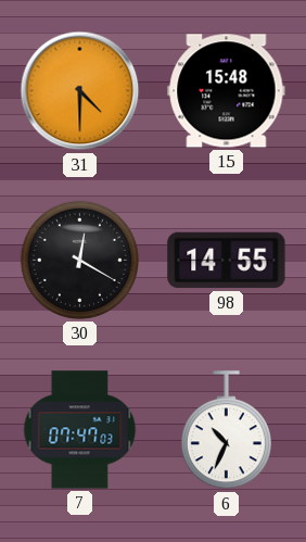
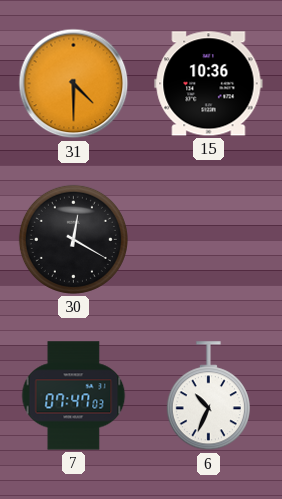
15: 15:48 -> 10:36 (209, 84)
98: 14:55 -> none (227, 261)
